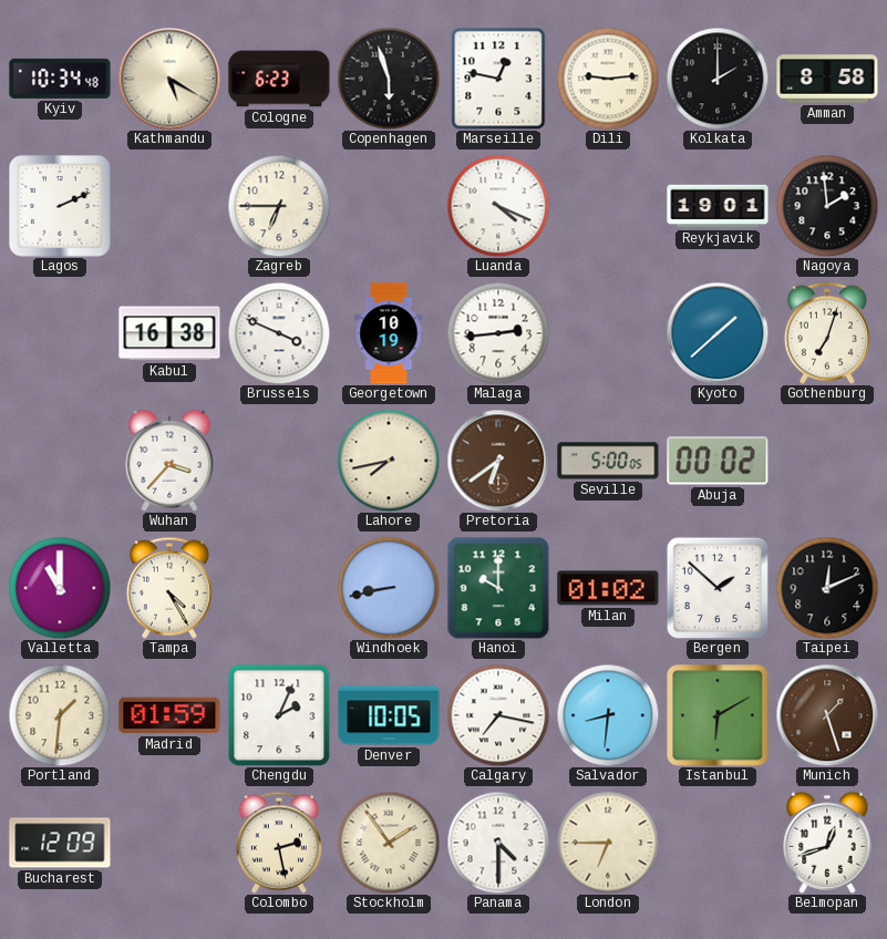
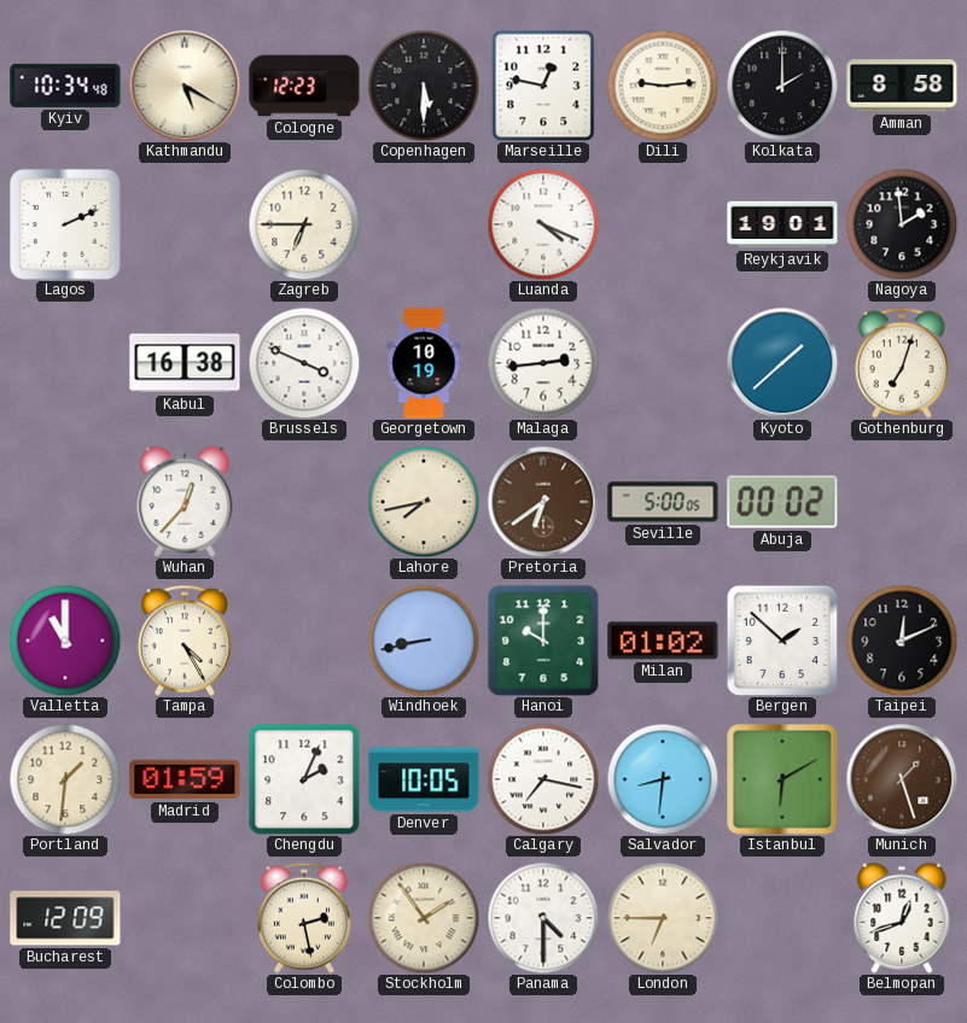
Cologne: 6:23 -> 12:23 (304, 86)
Copenhagen: 5:57 -> 5:30 (424, 86)
Wuhan: 3:37 -> 12:37 (185, 502)
